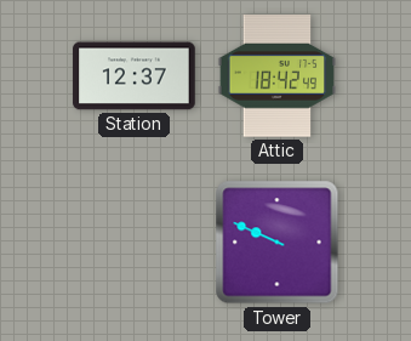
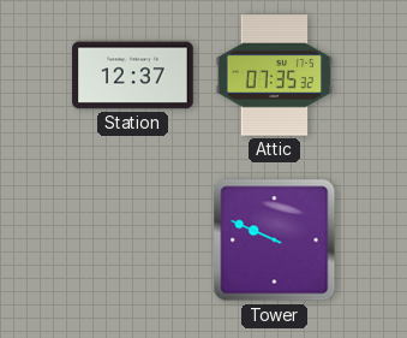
Attic: 18:42 -> 07:35 (275, 76)
